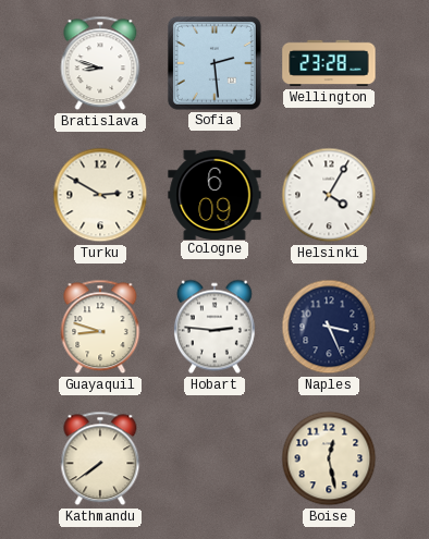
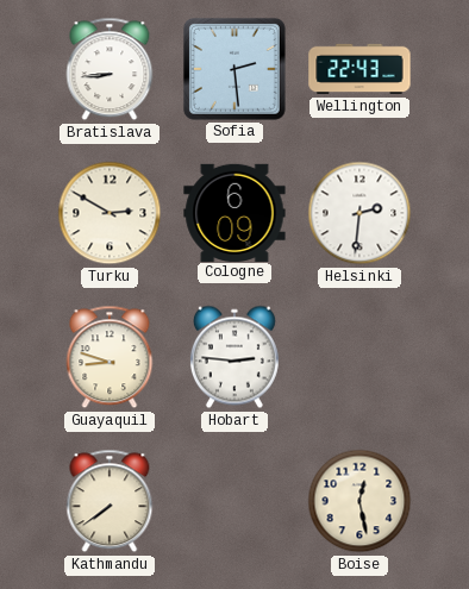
Bratislava: 8:48 -> 8:44 (110, 69)
Wellington: 23:28 -> 22:43 (359, 69)
Helsinki: 4:05 -> 2:31 (359, 213)
Naples: 3:26 -> none (329, 327)
